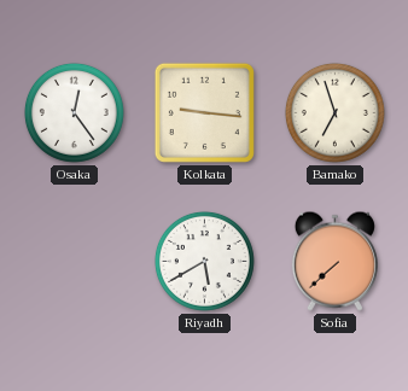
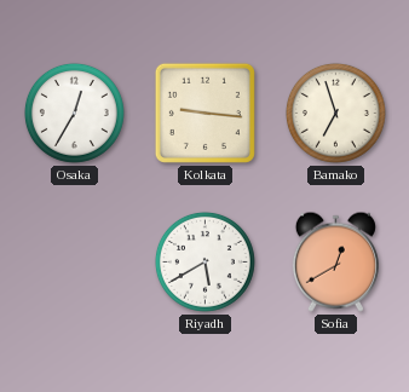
Osaka: 12:24 -> 12:35 (74, 113)
Sofia: 7:38 -> 12:40 (335, 261)
